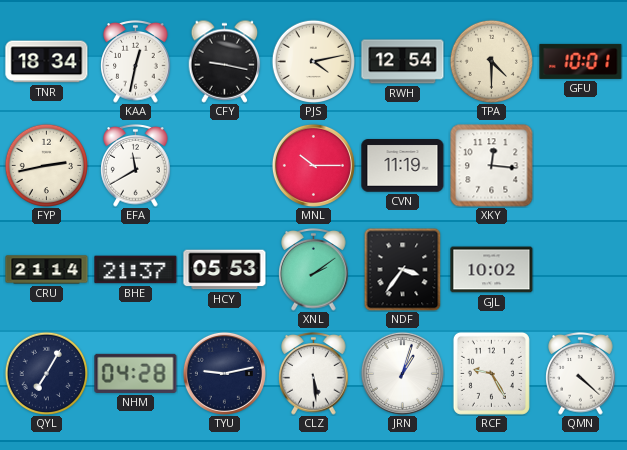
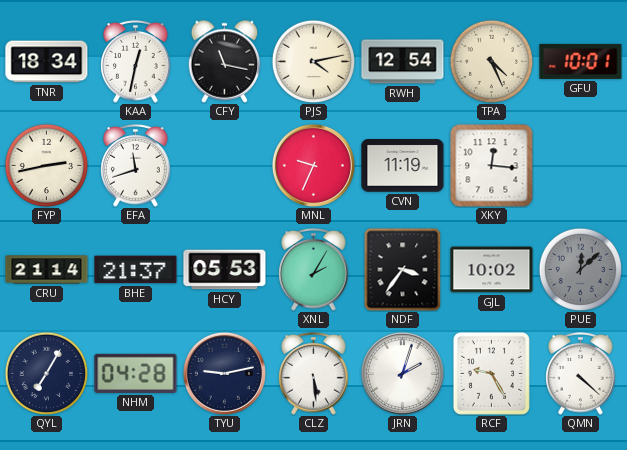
CFY: 9:17 -> 11:17 (225, 61)
TPA: 4:30 -> 4:26 (491, 61)
EFA: 11:40 -> 11:42 (136, 166)
MNL: 10:15 -> 9:34 (313, 165)
XNL: 2:09 -> 2:05 (314, 270)
PUE: none -> 12:08 (580, 269)
JRN: 1:03 -> 2:03 (402, 373)
